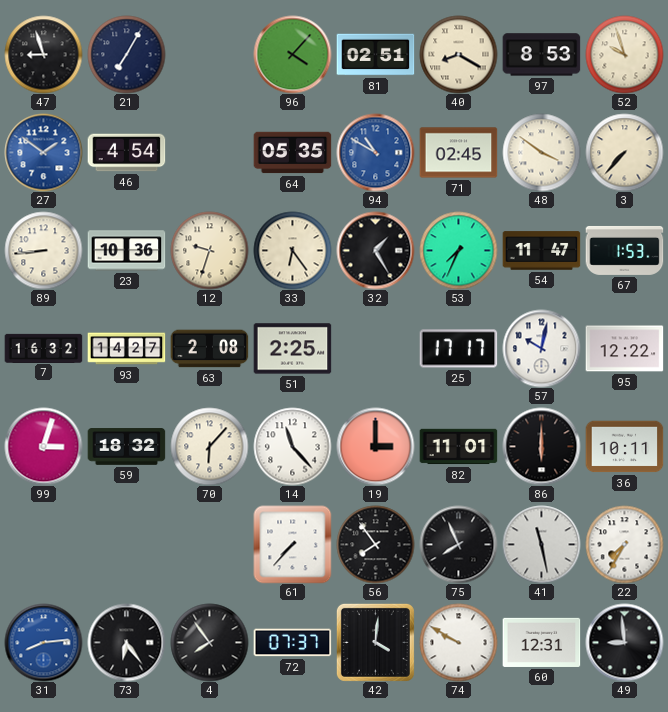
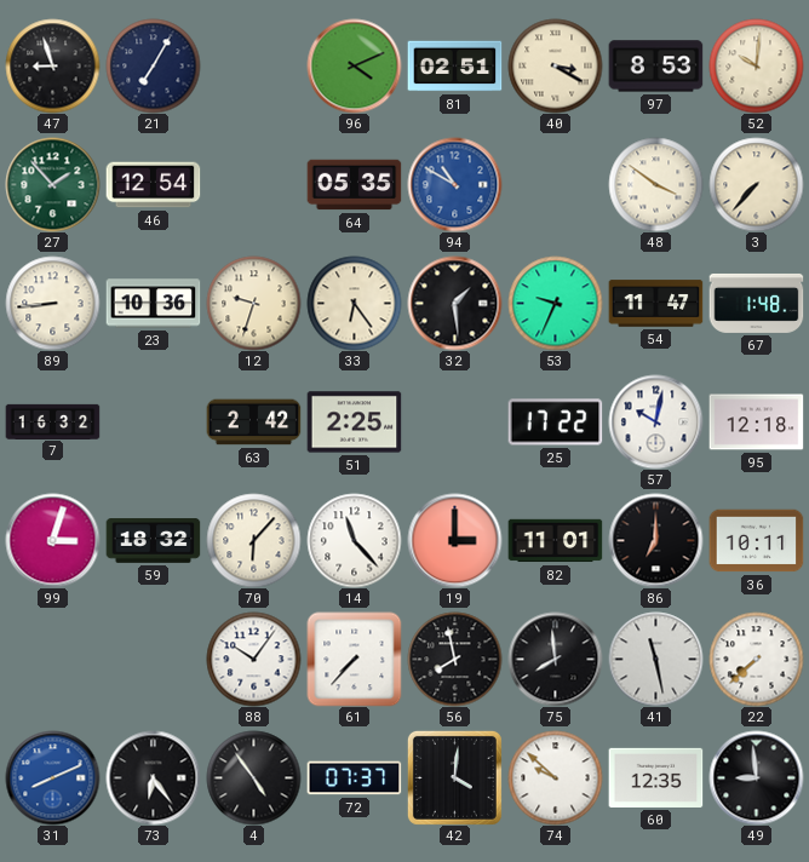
96: 4:07 -> 4:11 (354, 65)
40: 8:20 -> 3:20 (555, 65)
52: 9:57 -> 10:01 (756, 65)
27: 1:51 -> 1:53 (52, 184)
27 dial: blue -> green (52, 184)
46: 4:54 -> 12:54 (153, 185)
71: 02:45 -> none (458, 153)
32: 1:25 -> 1:29 (454, 303)
53: 7:34 -> 9:34 (555, 303)
67: 1:53 -> 1:48 (756, 303)
93: 14:27 -> none (126, 349)
63: 2:08 -> 2:42 (253, 423)
25: 17:17 -> 17:22 (555, 423)
95: 12:22 -> 12:18 (756, 423)
86: 6:00 -> 7:00 (655, 540)
88: none -> 10:06 (253, 659)
56: 7:54 -> 7:58 (454, 659)
75: 7:56 -> 7:59 (555, 659)
22: 7:35 -> 7:38 (756, 659)
31: 8:14 -> 8:11 (52, 777)
4: 7:54 -> 4:54 (253, 777)
74: 9:50 -> 9:52 (555, 777)
60: 12:31 -> 12:35 (655, 777)
